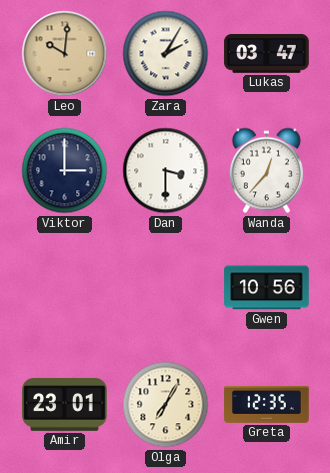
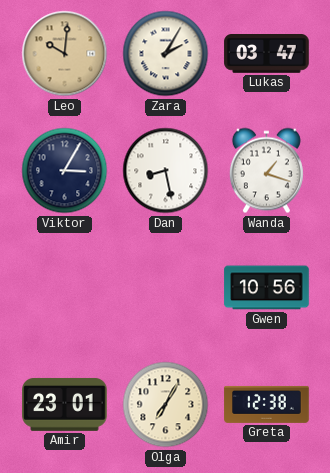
Viktor: 3:00 -> 3:05 (65, 171)
Dan: 3:30 -> 8:28 (166, 171)
Wanda: 12:37 -> 1:18 (266, 171)
Greta: 12:35 -> 12:38 (267, 404)
